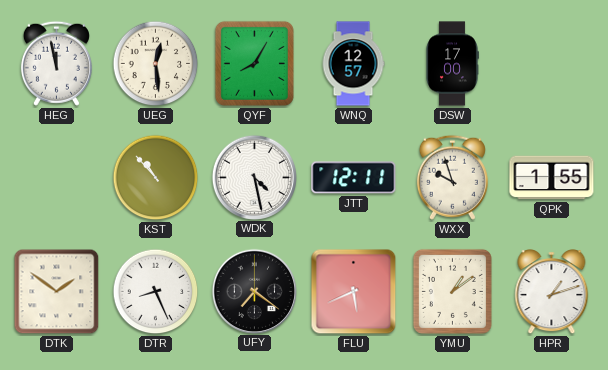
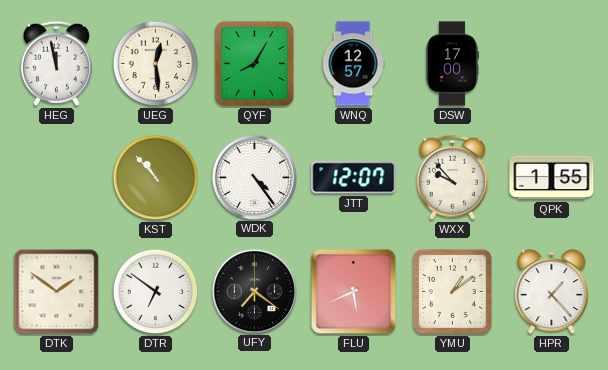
WDK: 4:28 -> 4:24 (254, 177)
JTT: 12:11 -> 12:07 (354, 178)
WXX: 9:57 -> 9:53 (452, 177)
DTR: 8:26 -> 6:51 (156, 292)
HPR: 1:12 -> 1:23 (552, 292)
